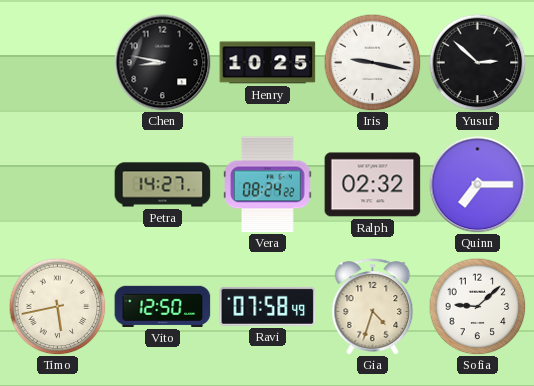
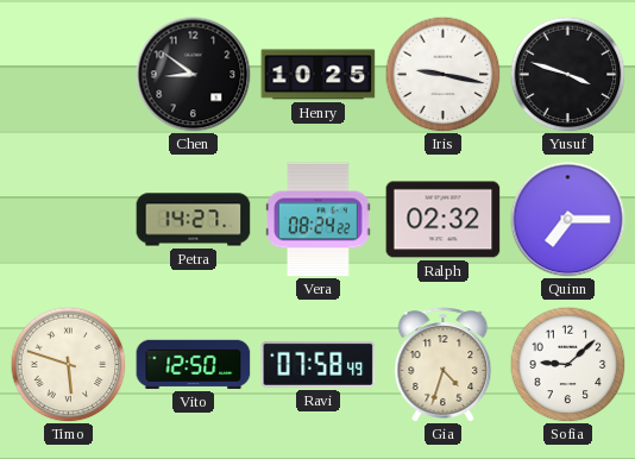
Chen: 8:47 -> 8:51 (194, 75)
Yusuf: 2:52 -> 3:48 (567, 74)
Timo: 5:43 -> 5:48 (68, 364)
